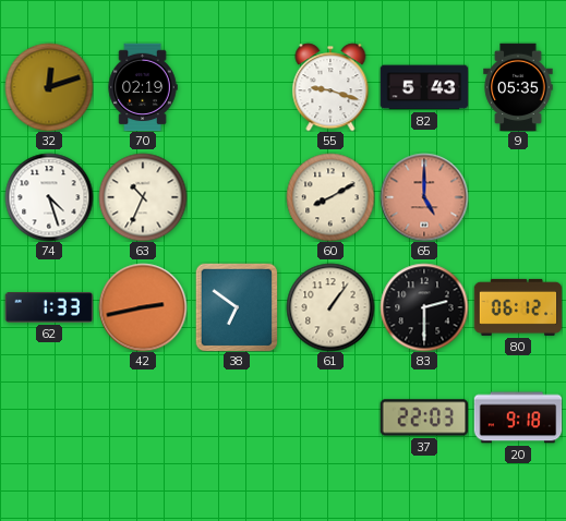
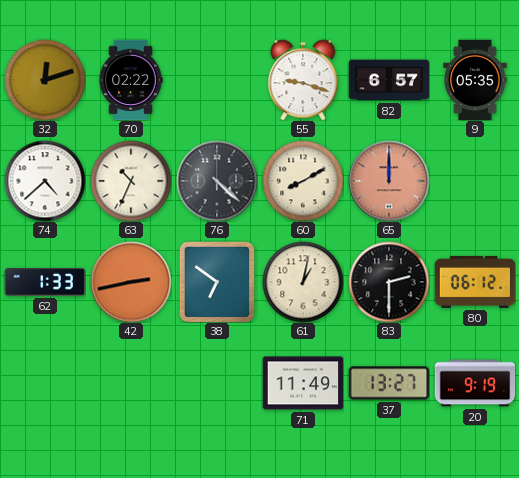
70: 02:19 -> 02:22 (131, 80)
82: 5:43 -> 6:57 (389, 80)
74: 4:27 -> 4:38 (45, 181)
76: none -> 4:22 (217, 181)
65: 5:00 -> 12:00 (389, 181)
61: 1:06 -> 1:02 (303, 282)
71: none -> 11:49 (303, 383)
37: 22:03 -> 13:27 (389, 383)
20: 9:18 -> 9:19 (475, 383)
